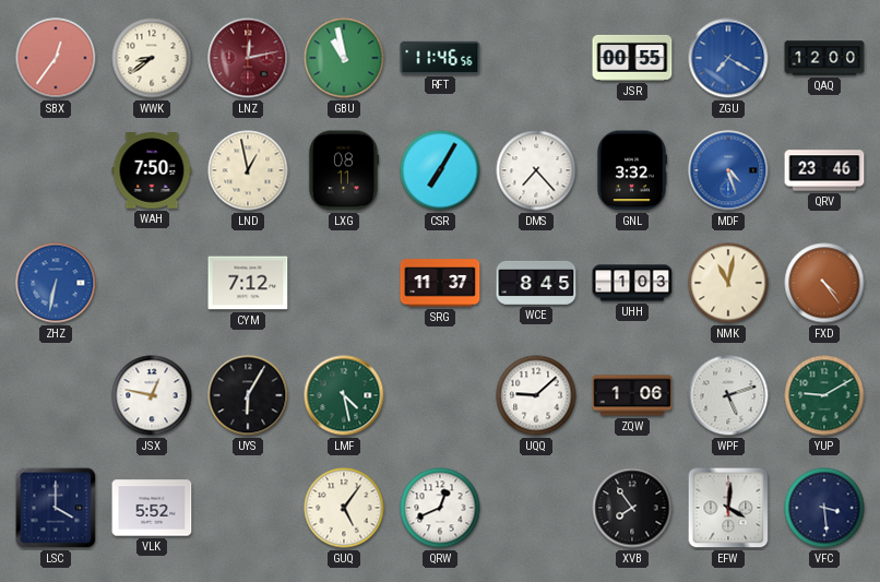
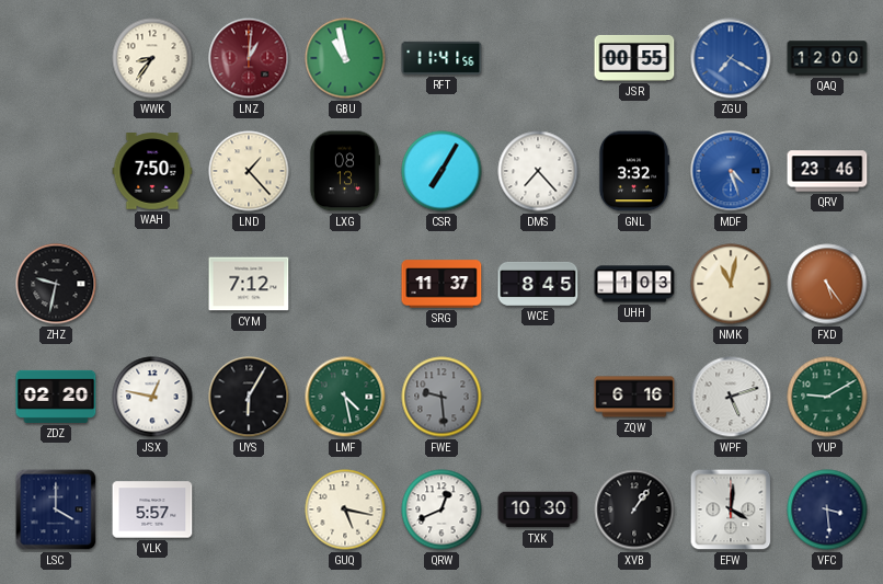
SBX: 12:36 -> none (56, 58)
WWK: 8:39 -> 8:36 (152, 58)
LNZ: 12:13 -> 1:01 (249, 58)
RFT: 11:46 -> 11:41 (441, 58)
LND: 12:58 -> 1:23 (249, 171)
LXG: 08:11 -> 08:13 (345, 171)
ZHZ: 6:32 -> 9:32 (56, 284)
ZHZ dial: blue -> black (56, 284)
FXD: 4:24 -> 5:24 (827, 284)
ZDZ: none -> 02:20 (56, 397)
FWE: none -> 9:29 (441, 397)
UQQ: 9:08 -> none (536, 395)
ZQW: 1:06 -> 6:16 (634, 397)
VLK: 5:52 -> 5:57 (152, 509)
GUQ: 5:06 -> 5:17 (345, 509)
TXK: none -> 10:30 (538, 509)
XVB: 7:54 -> 1:06 (634, 509)
